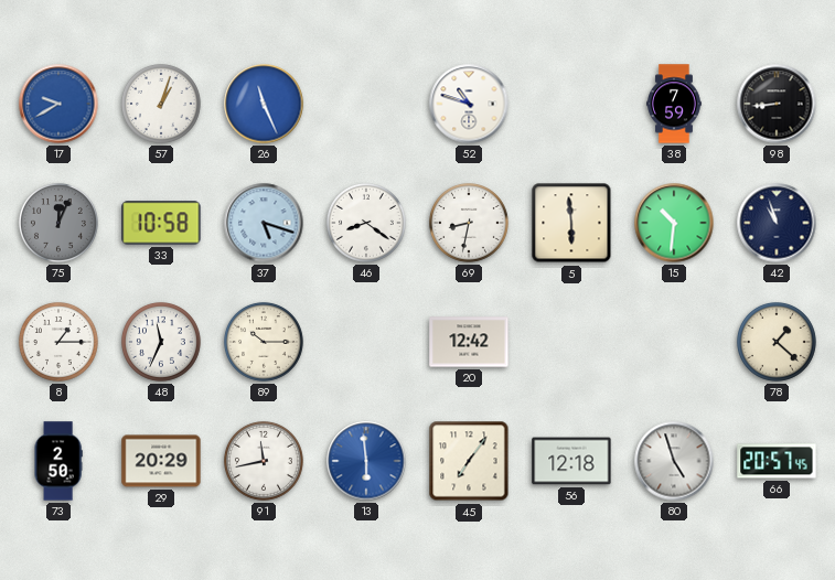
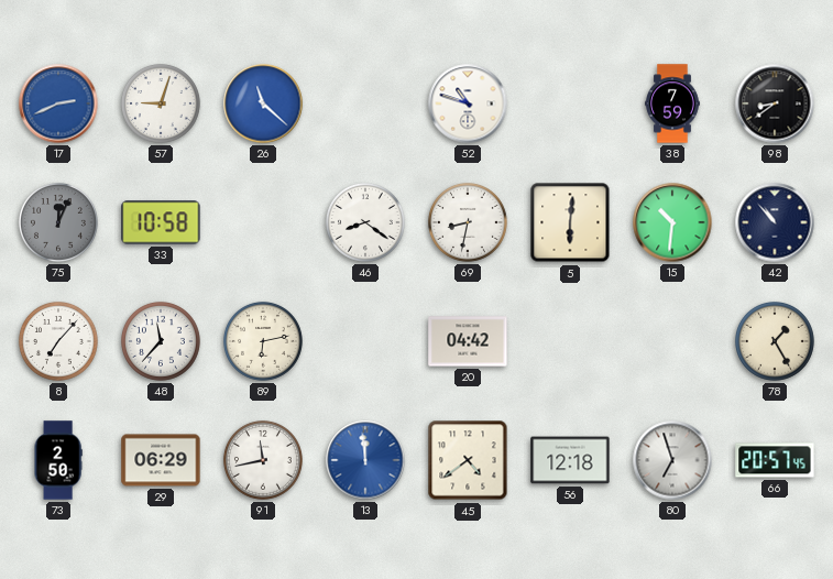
17: 9:40 -> 2:41 (58, 103)
57: 1:03 -> 9:03 (161, 103)
26: 11:26 -> 11:22 (263, 103)
98: 8:44 -> 8:39 (775, 103)
37: 5:18 -> none (264, 223)
5: 5:59 -> 6:01 (570, 222)
42: 10:57 -> 10:53 (775, 222)
8: 1:15 -> 7:07 (58, 341)
48: 11:34 -> 11:37 (161, 341)
89: 10:15 -> 6:13 (263, 341)
20: 12:42 -> 04:42 (468, 341)
78: 1:22 -> 1:25 (775, 341)
29: 20:29 -> 06:29 (161, 460)
13: 5:59 -> 11:59 (365, 460)
45: 7:06 -> 4:39 (468, 460)
80: 4:57 -> 6:57 (672, 460)
